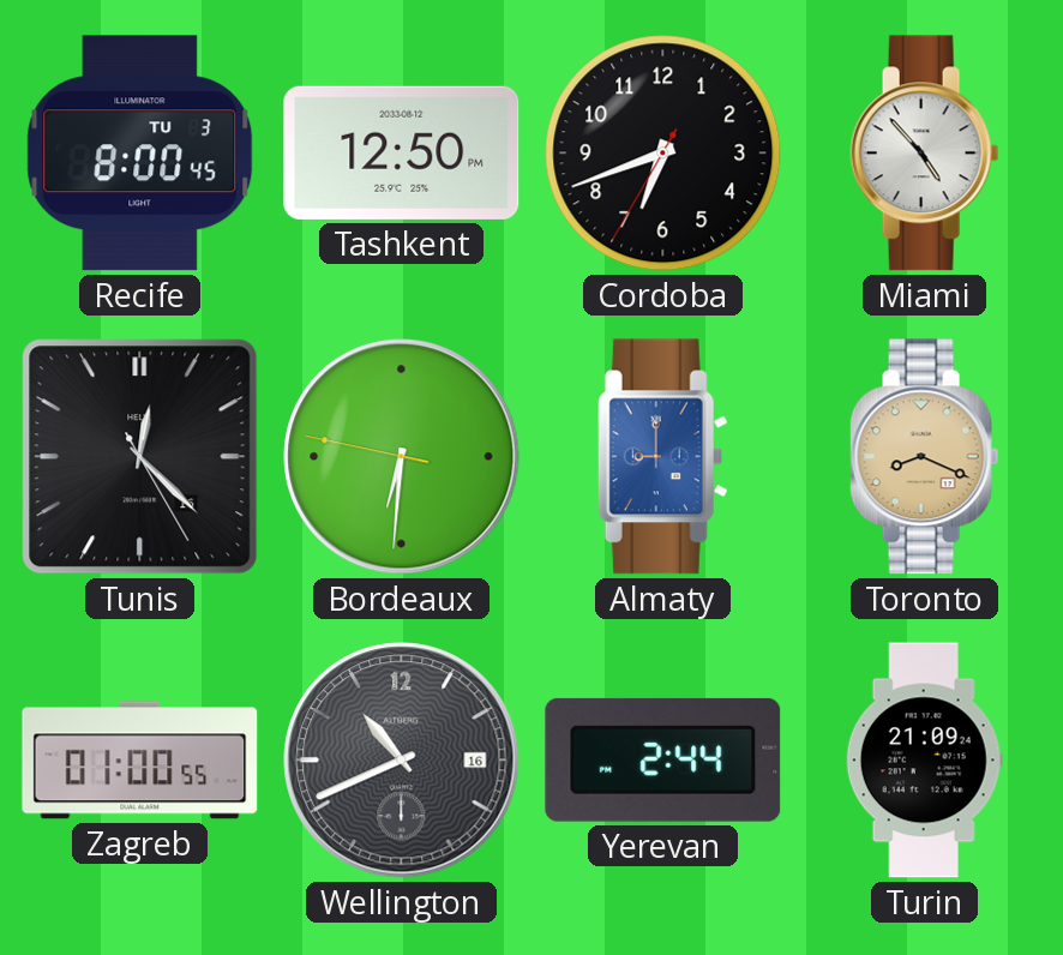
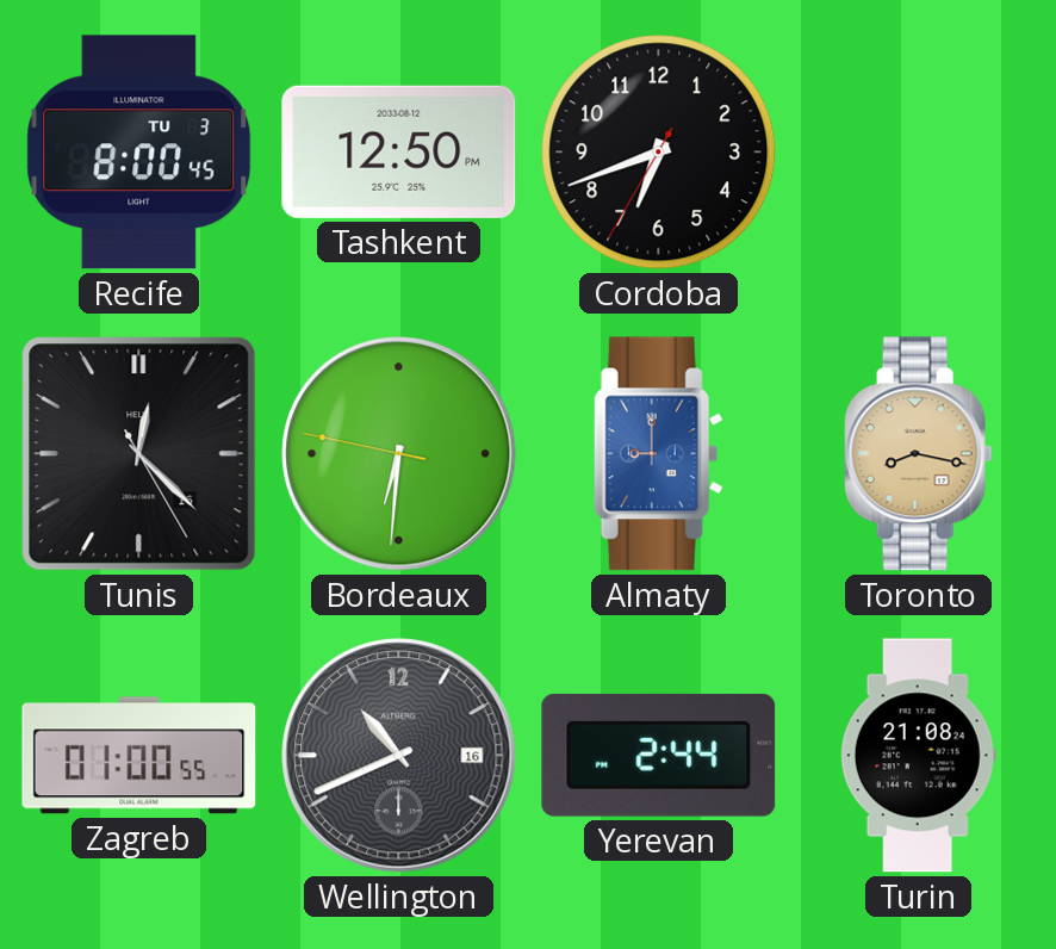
Miami: 4:53 -> none (925, 154)
Toronto: 8:19 -> 8:17 (919, 454)
Turin: 21:09 -> 21:08 (918, 756)
